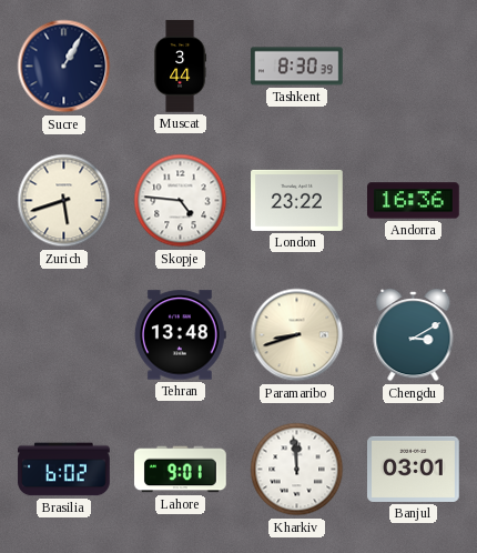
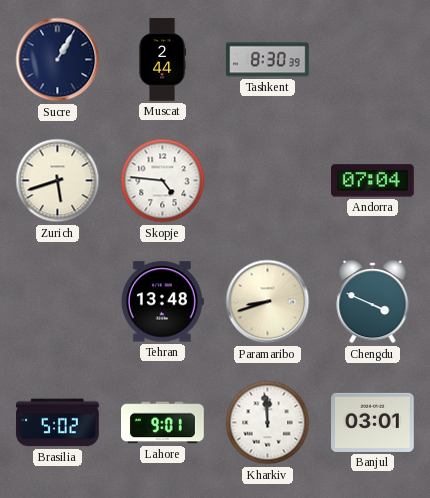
Muscat: 3:44 -> 2:44 (163, 60)
London: 23:22 -> none (297, 200)
Andorra: 16:36 -> 07:04 (373, 181)
Chengdu: 3:10 -> 3:49 (373, 302)
Brasilia: 6:02 -> 5:02 (58, 423)
